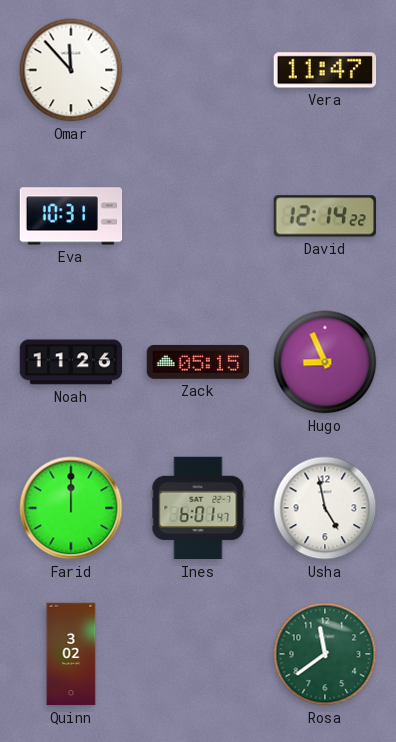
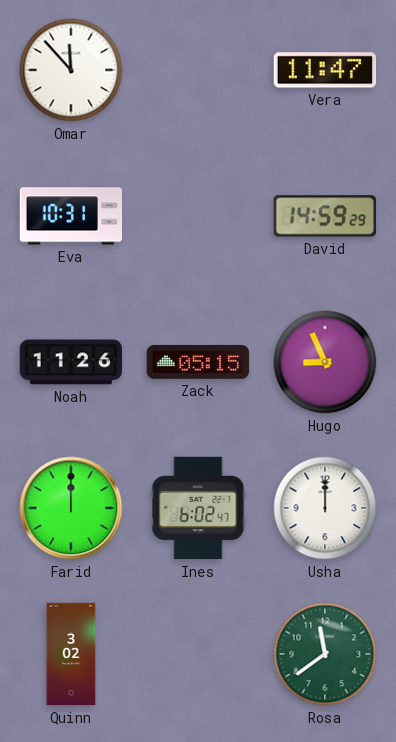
David: 12:14 -> 14:59 (324, 216)
Ines: 6:01 -> 6:02 (198, 508)
Usha: 4:58 -> 12:00 (325, 508)
